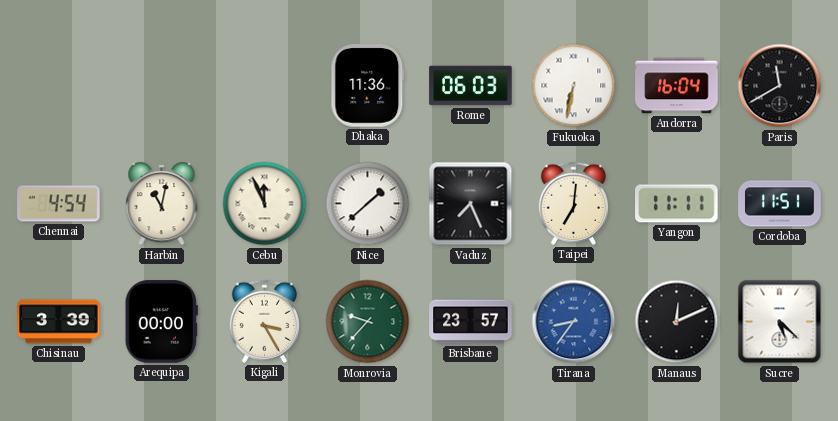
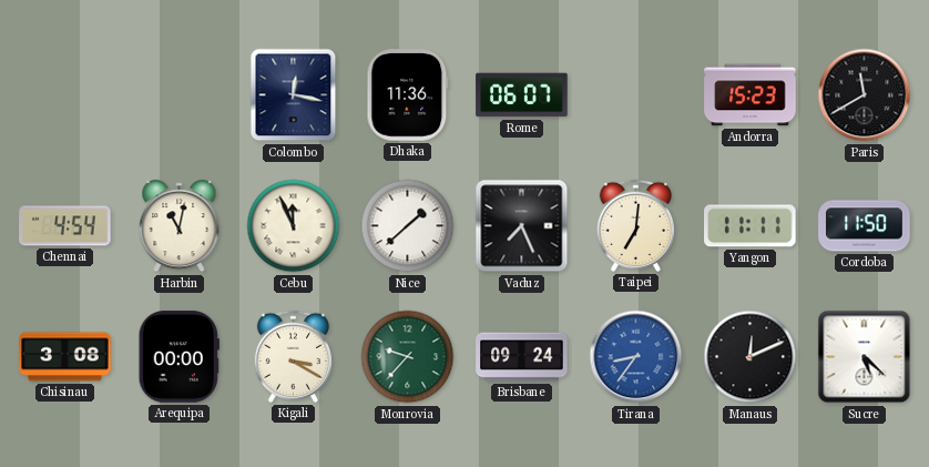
Colombo: none -> 12:17 (294, 95)
Rome: 06:03 -> 06:07 (522, 95)
Fukuoka: 6:32 -> none (574, 86)
Andorra: 16:04 -> 15:23 (751, 95)
Cordoba: 11:51 -> 11:50 (865, 226)
Chisinau: 3:39 -> 3:08 (65, 357)
Kigali: 3:25 -> 3:20 (293, 356)
Brisbane: 23:57 -> 09:24 (522, 357)
